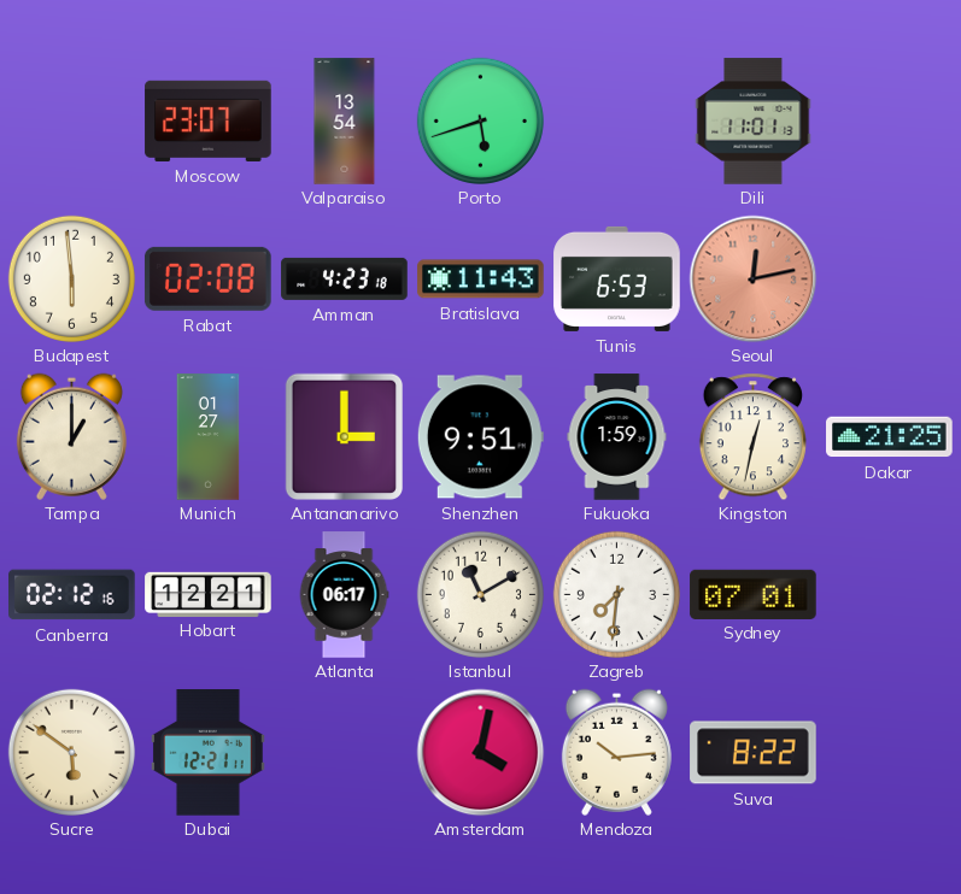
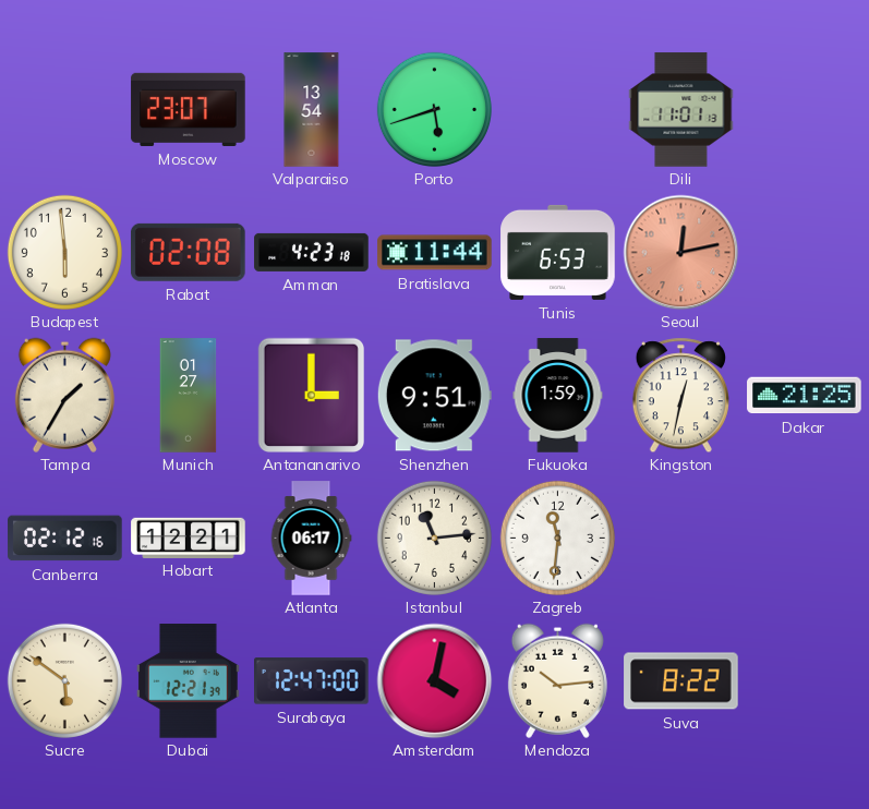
Bratislava: 11:43 -> 11:44 (435, 253)
Tampa: 1:00 -> 1:35 (64, 395)
Istanbul: 11:10 -> 11:14 (434, 538)
Zagreb: 7:31 -> 11:31 (557, 538)
Sydney: 07:01 -> none (754, 594)
Dubai: 12:21:11 -> 12:21:39 (189, 681)
Surabaya: none -> 12:47 (312, 681)
